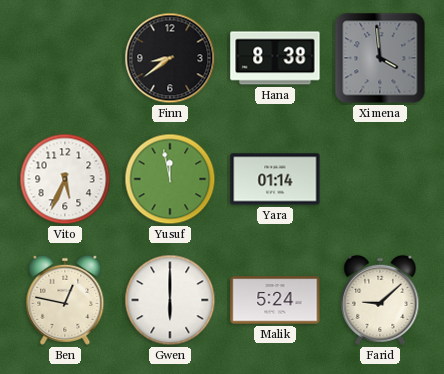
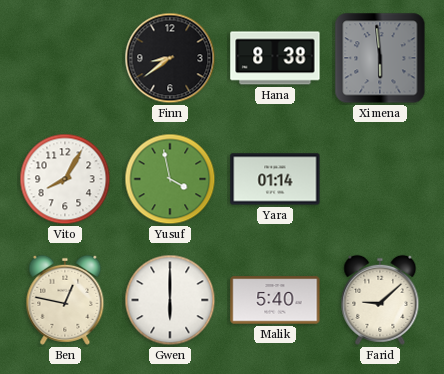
Ximena: 3:59 -> 5:59 (380, 58)
Vito: 5:34 -> 8:05 (65, 179)
Yusuf: 11:58 -> 3:58 (170, 179)
Malik: 5:24 -> 5:40 (275, 300)
